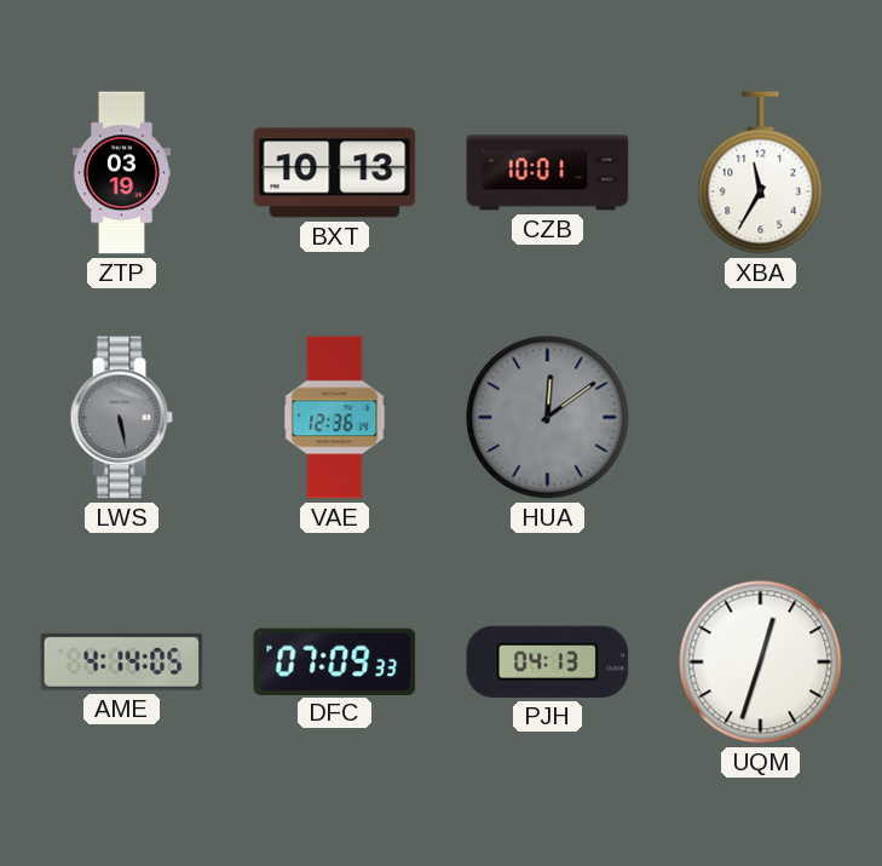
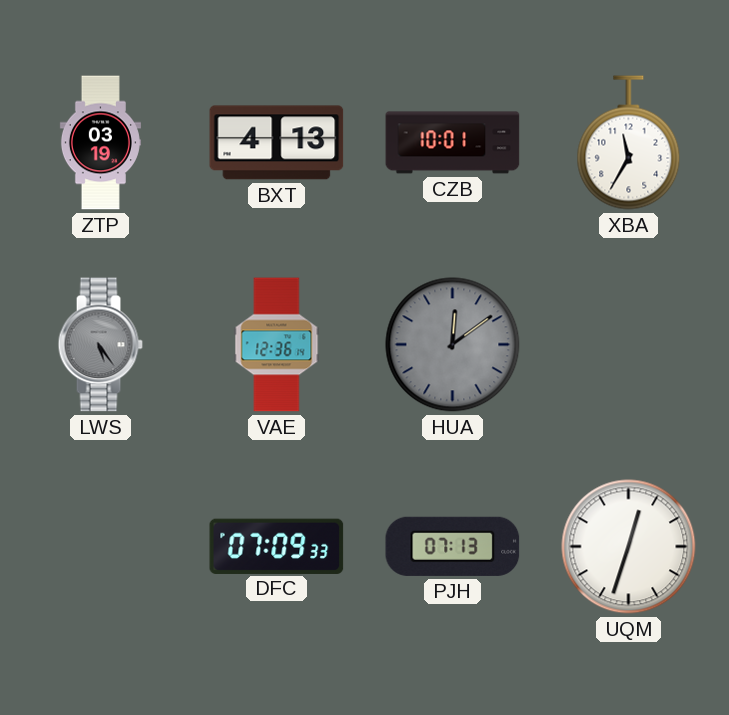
BXT: 10:13 -> 4:13 (277, 143)
LWS: 5:28 -> 5:24 (100, 345)
AME: 4:14 -> none (122, 661)
PJH: 04:13 -> 07:13 (453, 546)
